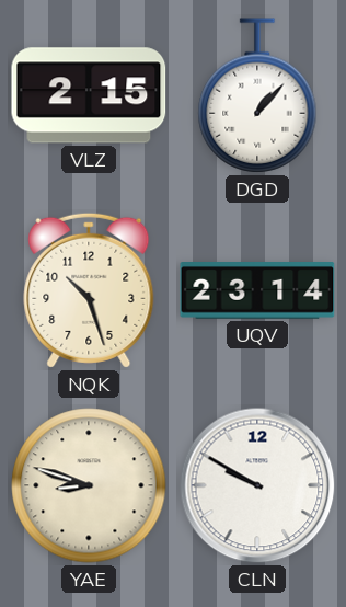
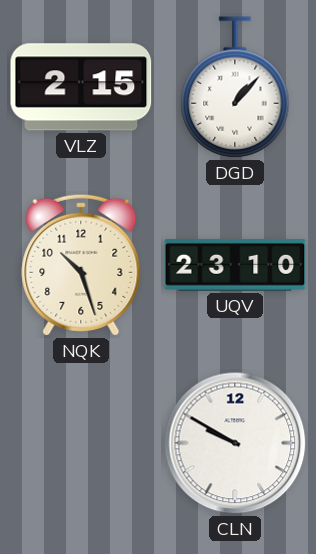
UQV: 23:14 -> 23:10 (235, 266)
YAE: 8:48 -> none (89, 485)
